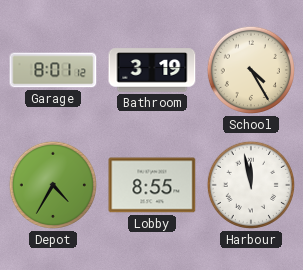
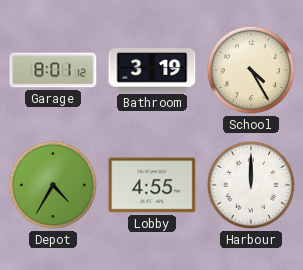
Lobby: 8:55 -> 4:55 (152, 185)
Harbour: 11:58 -> 12:00 (251, 185)
